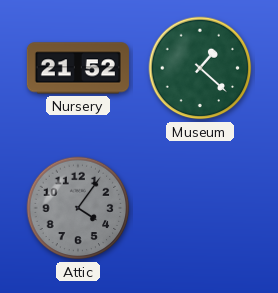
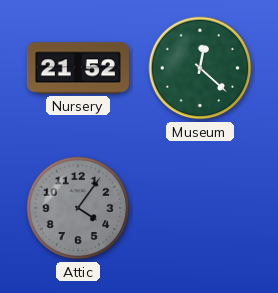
Museum: 1:22 -> 12:22 (200, 68)
